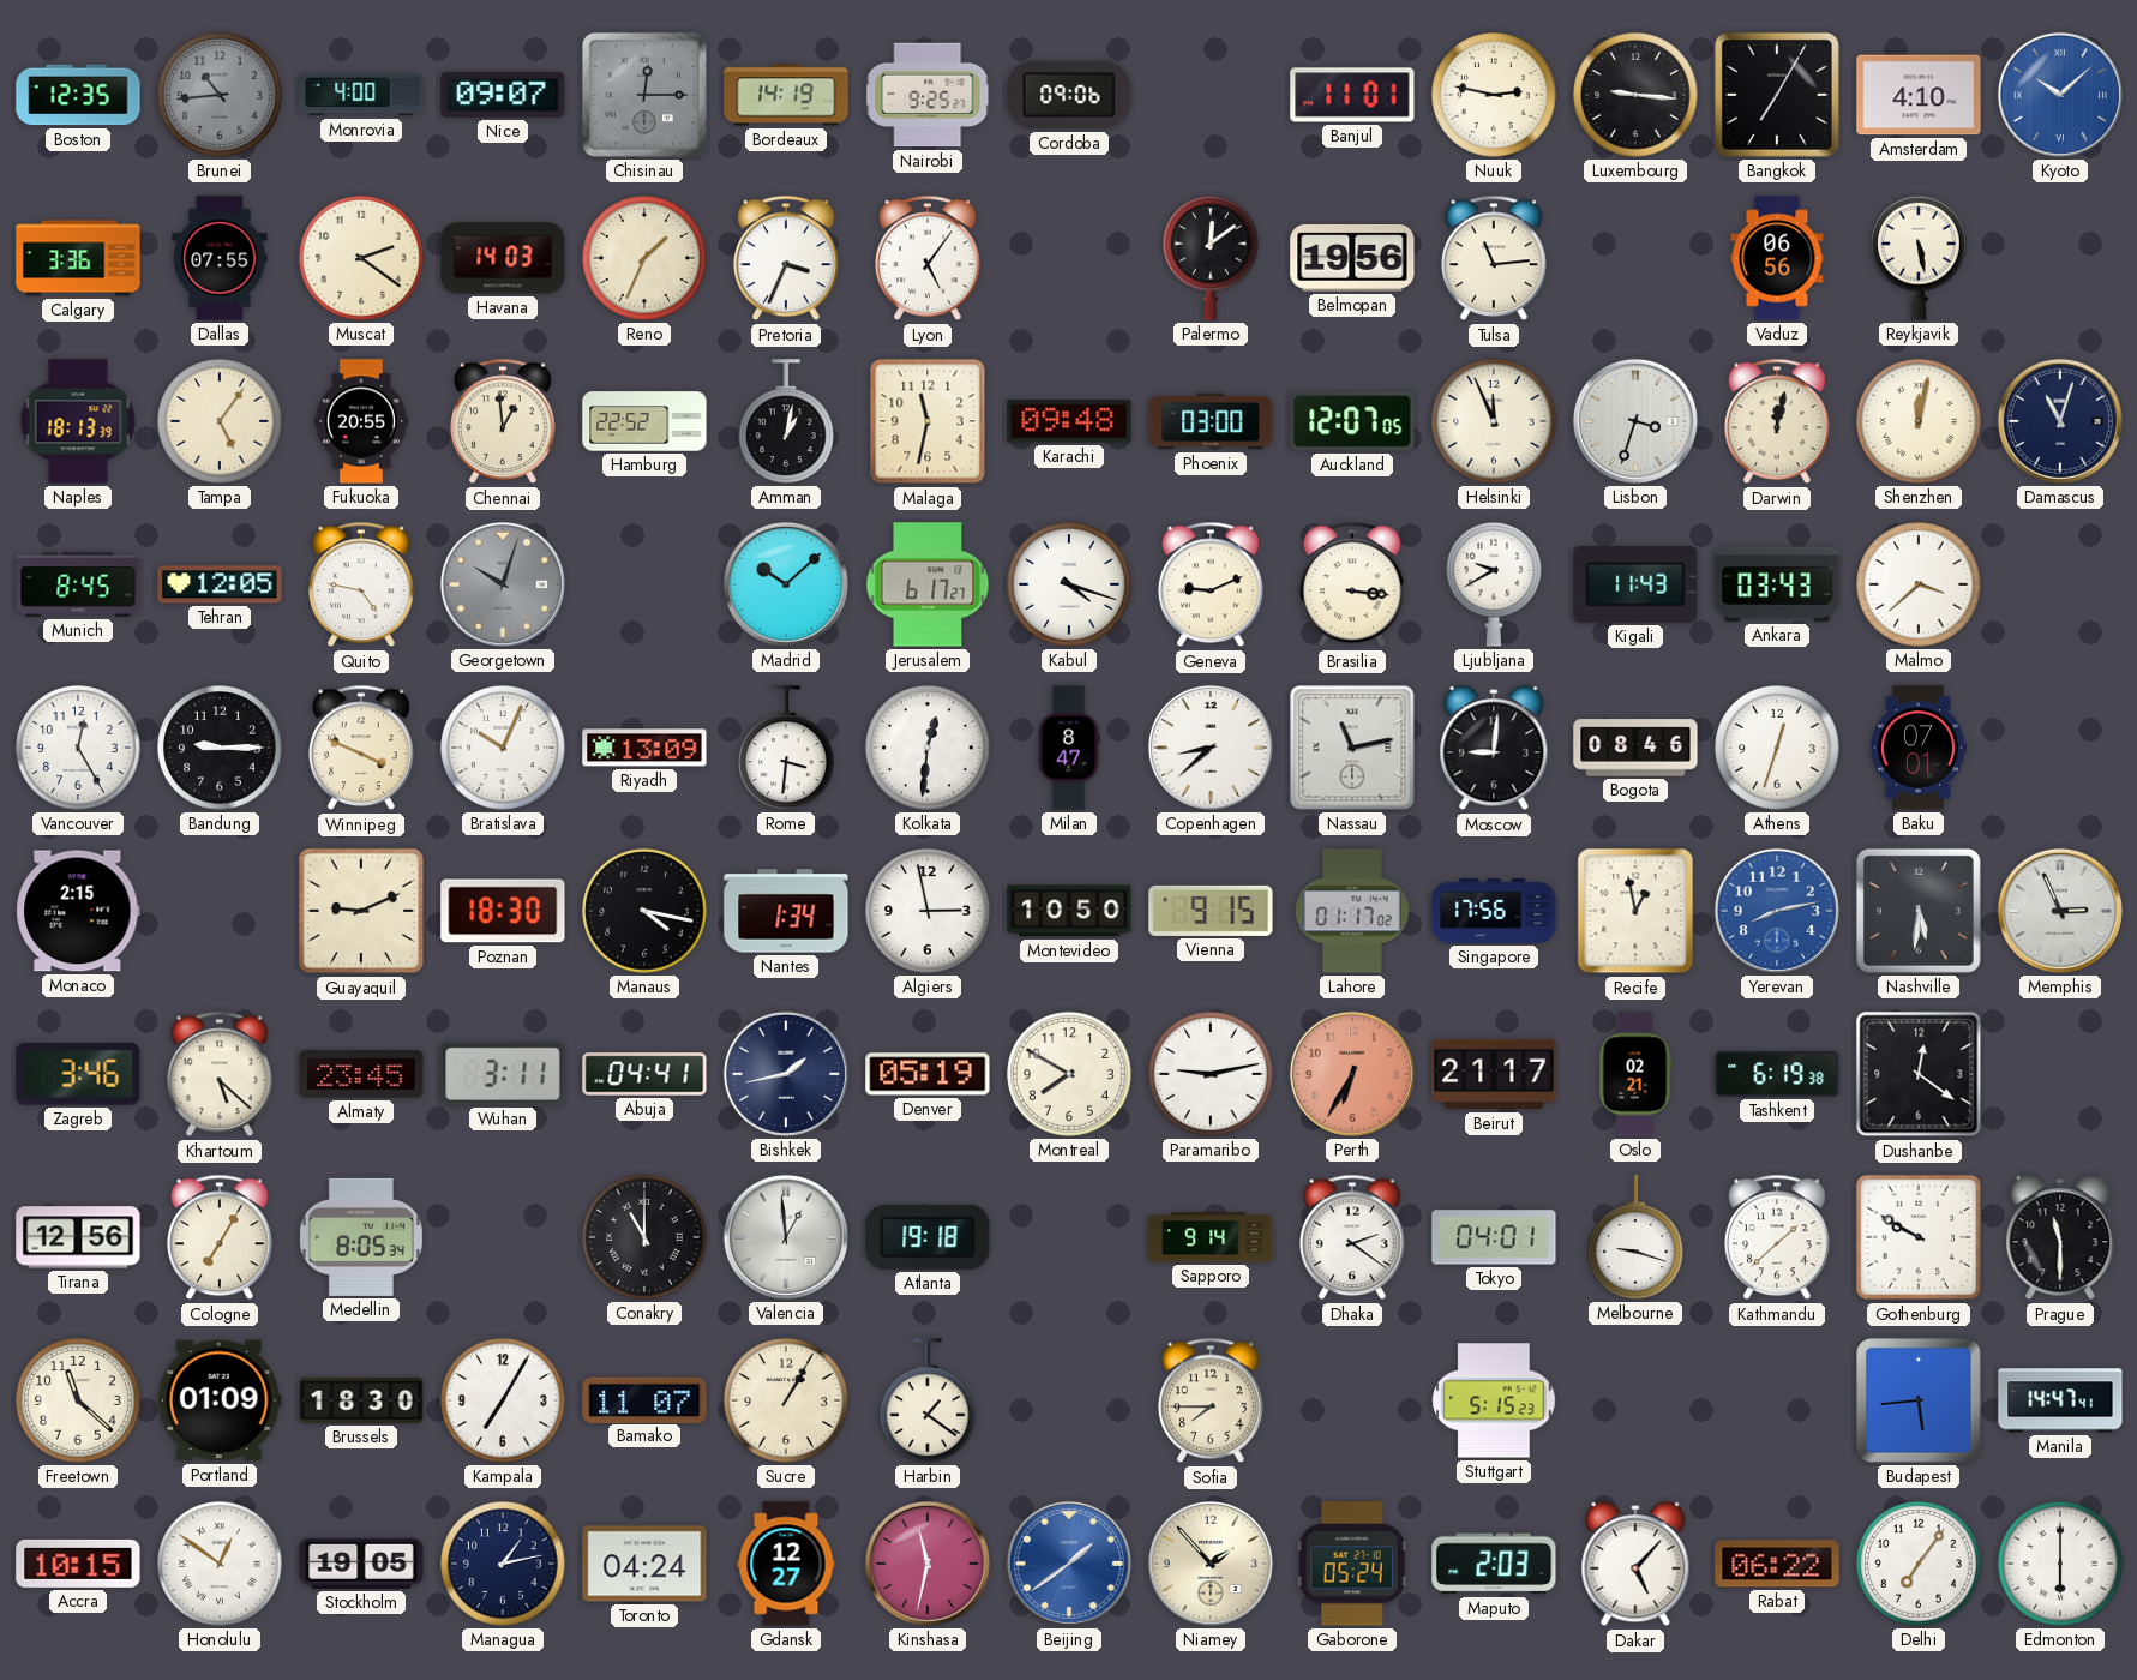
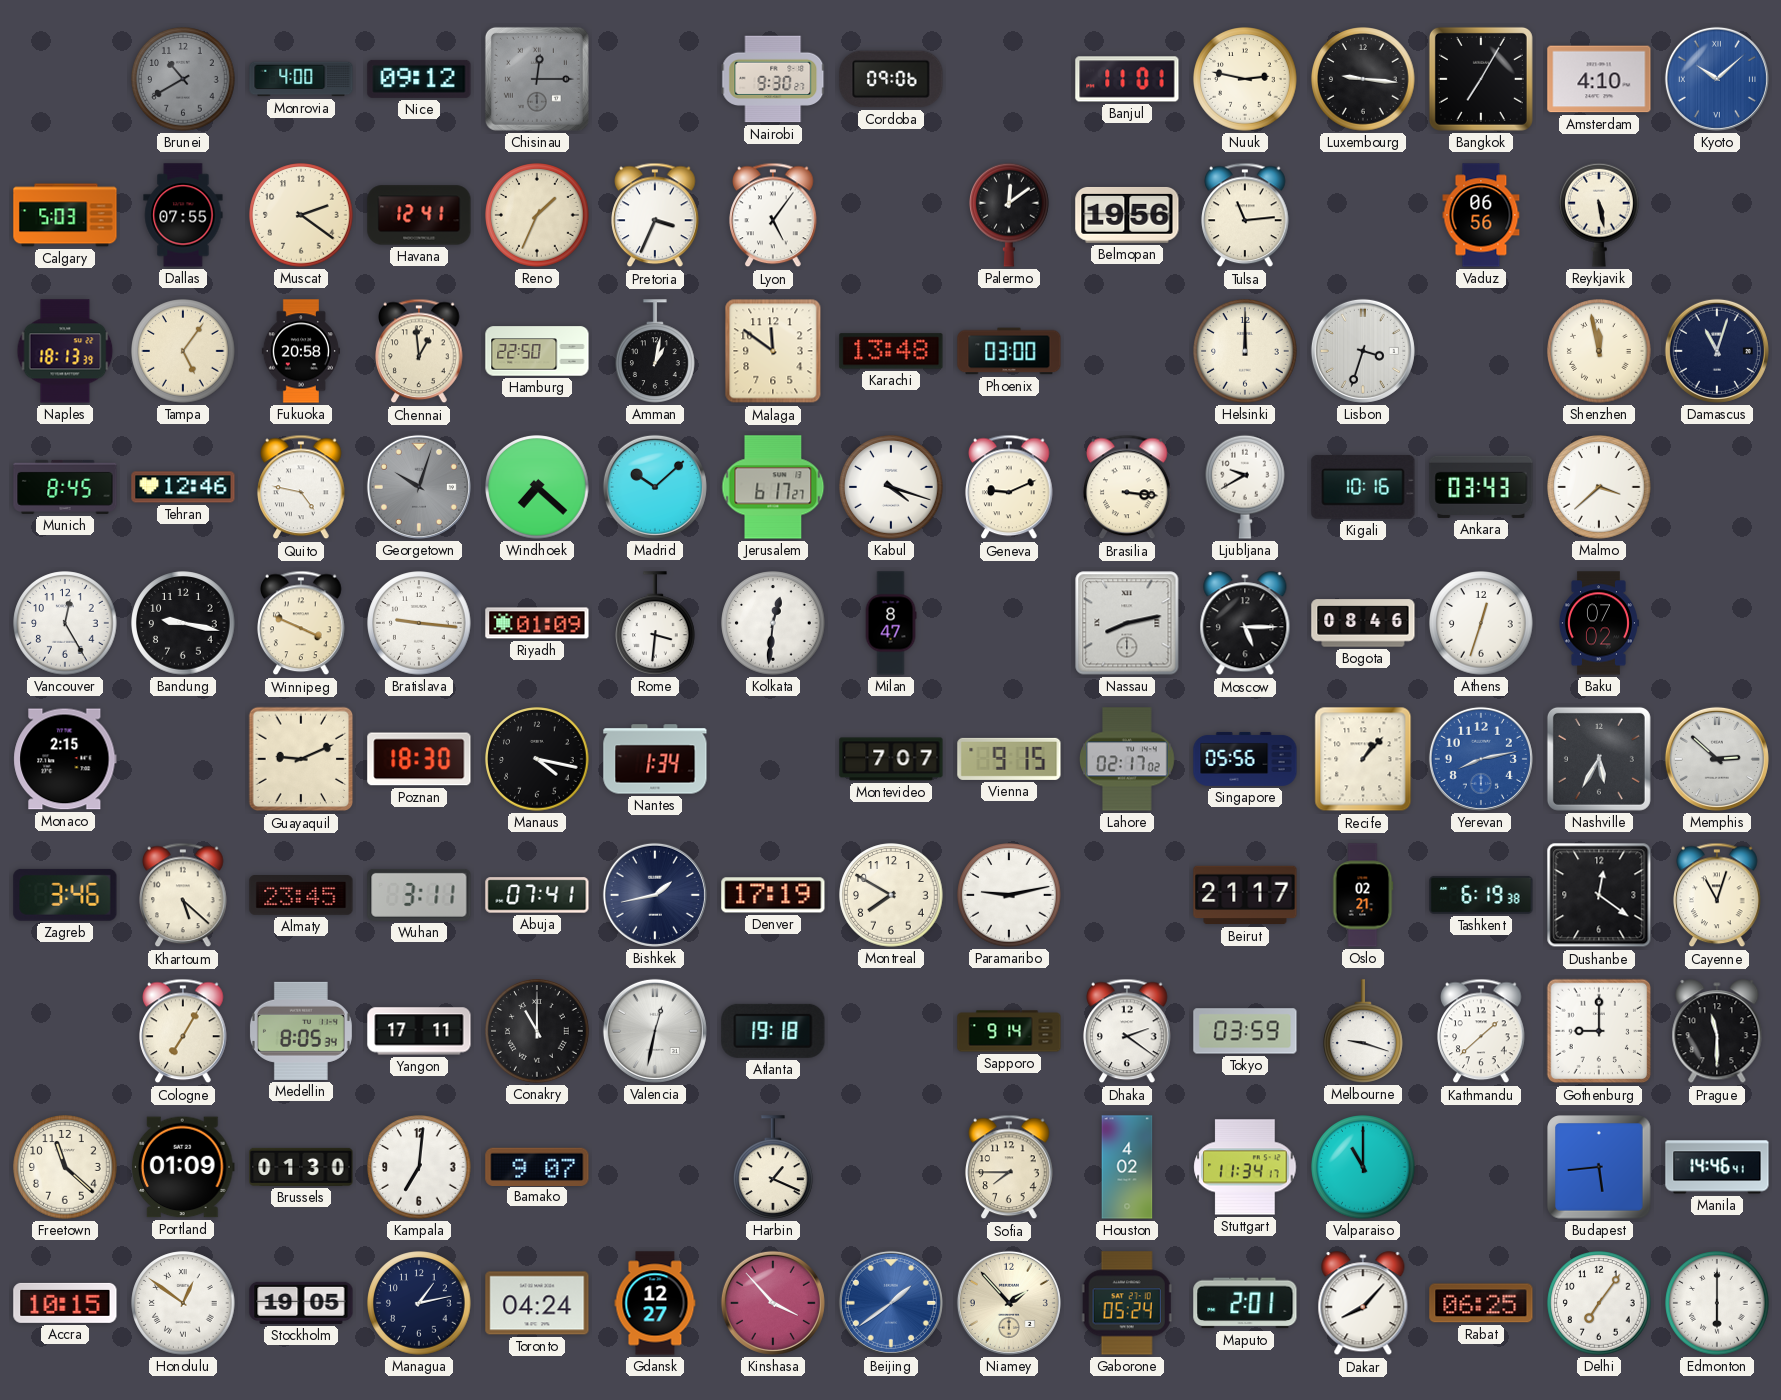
Boston: 12:35 -> none (78, 95)
Brunei: 10:44 -> 10:40 (183, 79)
Nice: 09:07 -> 09:12 (419, 79)
Bordeaux: 14:19 -> none (786, 95)
Nairobi: 9:25 -> 9:30 (773, 79)
Calgary: 3:36 -> 5:03 (65, 215)
Havana: 14:03 -> 12:41 (419, 215)
Fukuoka: 20:55 -> 20:58 (301, 351)
Hamburg: 22:52 -> 22:50 (537, 351)
Malaga: 11:32 -> 11:51 (773, 351)
Karachi: 09:48 -> 13:48 (891, 351)
Auckland: 12:07 -> none (1352, 421)
Helsinki: 11:56 -> 12:00 (1245, 351)
Darwin: 12:02 -> none (1777, 421)
Shenzhen: 12:02 -> 11:58 (1599, 351)
Tehran: 12:05 -> 12:46 (183, 487)
Windhoek: none -> 7:22 (537, 487)
Kigali: 11:43 -> 10:16 (1363, 487)
Bandung: 9:15 -> 9:17 (183, 623)
Bratislava: 10:04 -> 9:16 (419, 623)
Riyadh: 13:09 -> 01:09 (537, 623)
Copenhagen: 8:38 -> none (1211, 748)
Nassau: 11:13 -> 8:13 (1127, 623)
Moscow: 9:01 -> 5:15 (1245, 624)
Baku: 07:01 -> 07:02 (1598, 623)
Algiers: 2:58 -> none (928, 911)
Montevideo: 10:50 -> 7:07 (891, 759)
Lahore: 01:17 -> 02:17 (1127, 759)
Singapore: 17:56 -> 05:56 (1245, 759)
Recife: 12:58 -> 1:07 (1363, 759)
Nashville: 5:31 -> 5:35 (1599, 759)
Memphis: 2:56 -> 2:52 (1717, 759)
Abuja: 04:41 -> 07:41 (537, 895)
Denver: 05:19 -> 17:19 (773, 895)
Perth: 6:35 -> none (1352, 1074)
Cayenne: none -> 11:03 (1717, 895)
Tirana: 12:56 -> none (78, 1237)
Yangon: none -> 17:11 (419, 1031)
Valencia: 12:59 -> 12:32 (655, 1031)
Tokyo: 04:01 -> 03:59 (1245, 1031)
Gothenburg: 9:50 -> 9:00 (1599, 1031)
Brussels: 18:30 -> 01:30 (301, 1167)
Kampala: 7:05 -> 7:01 (419, 1167)
Bamako: 11:07 -> 9:07 (537, 1166)
Sucre: 1:05 -> none (786, 1400)
Harbin: 1:21 -> 1:19 (774, 1167)
Houston: none -> 4:02 (1127, 1167)
Stuttgart: 5:15 -> 11:34 (1245, 1167)
Valparaiso: none -> 11:00 (1363, 1167)
Manila: 14:47 -> 14:46 (1717, 1167)
Kinshasa: 11:32 -> 3:53 (773, 1303)
Maputo: 2:03 -> 2:01 (1245, 1303)
Dakar: 5:07 -> 8:07 (1363, 1304)
Rabat: 06:22 -> 06:25 (1481, 1303)
